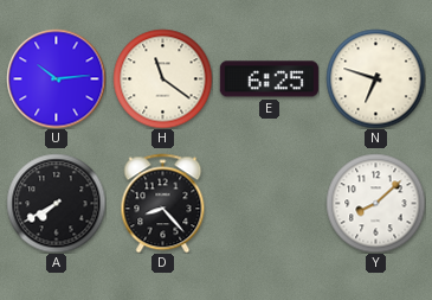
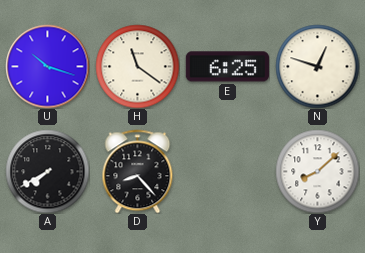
U: 10:14 -> 10:18 (47, 66)
N: 6:48 -> 12:48 (317, 66)
